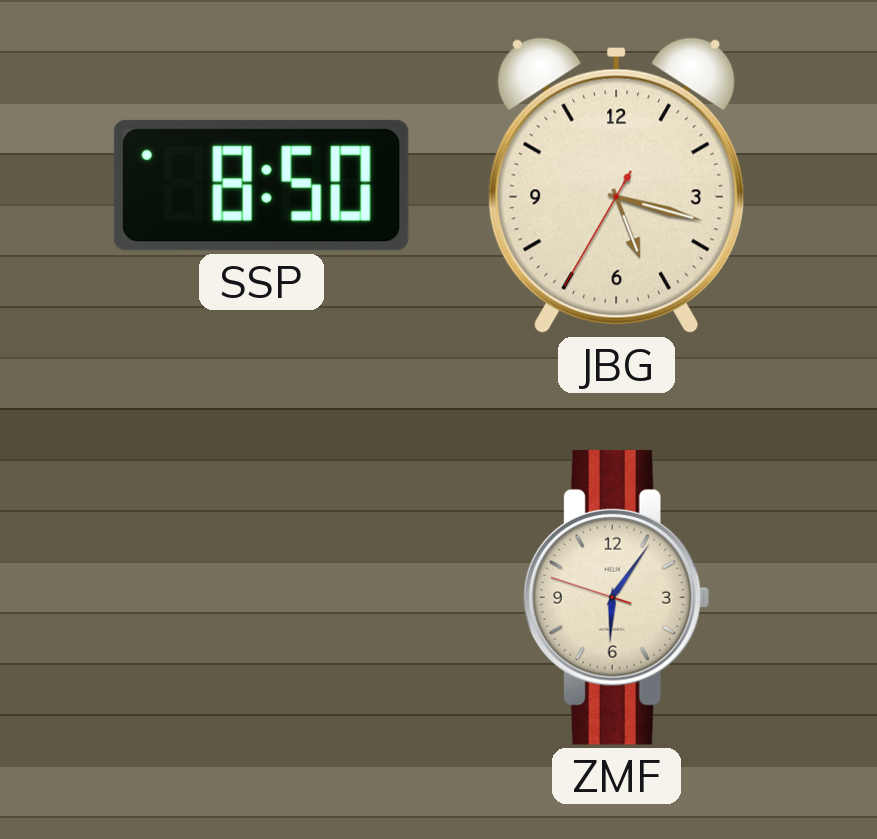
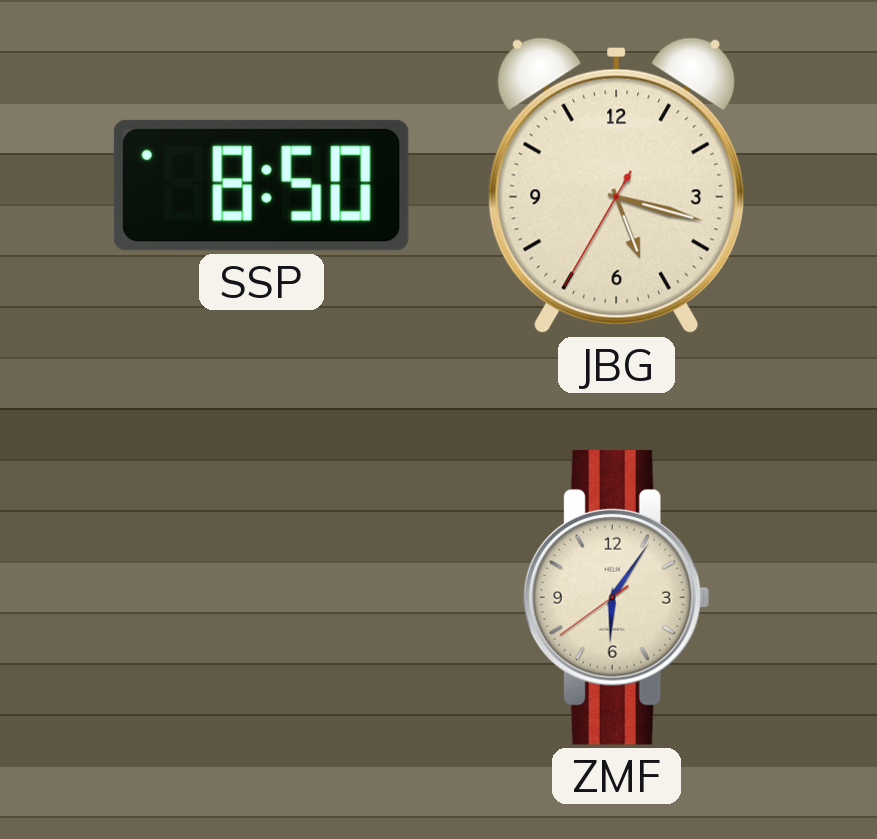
ZMF: 6:05:48 -> 6:05:39 (616, 597)
